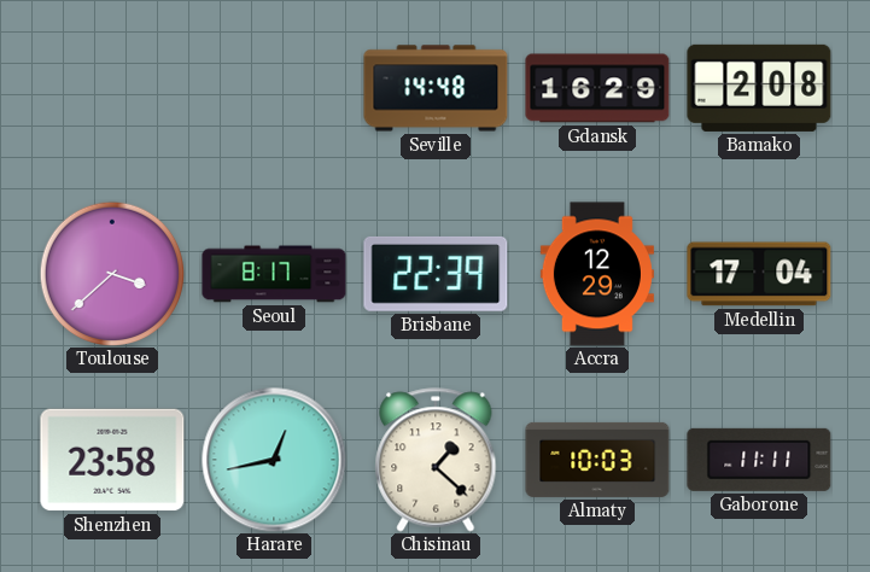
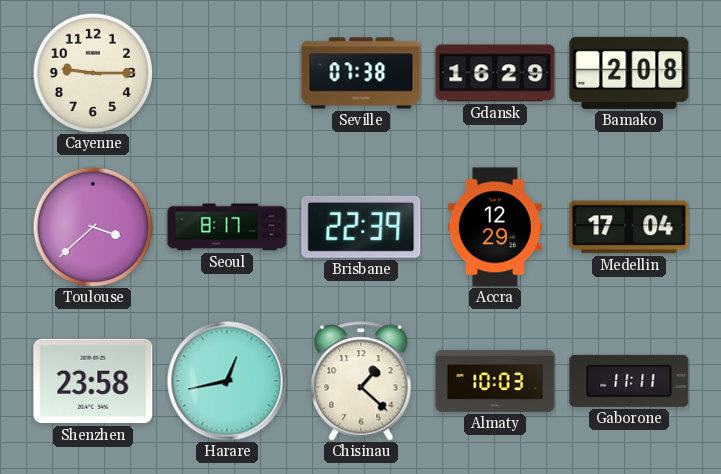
Cayenne: none -> 9:15 (93, 73)
Seville: 14:48 -> 07:38 (361, 73)
